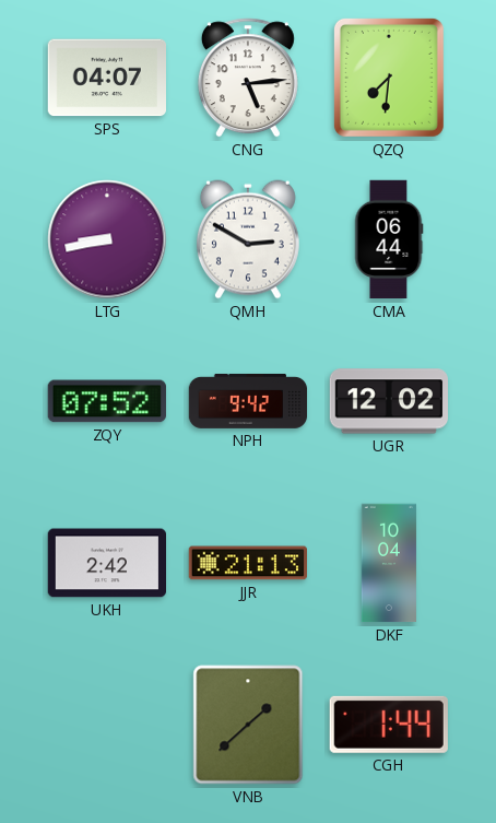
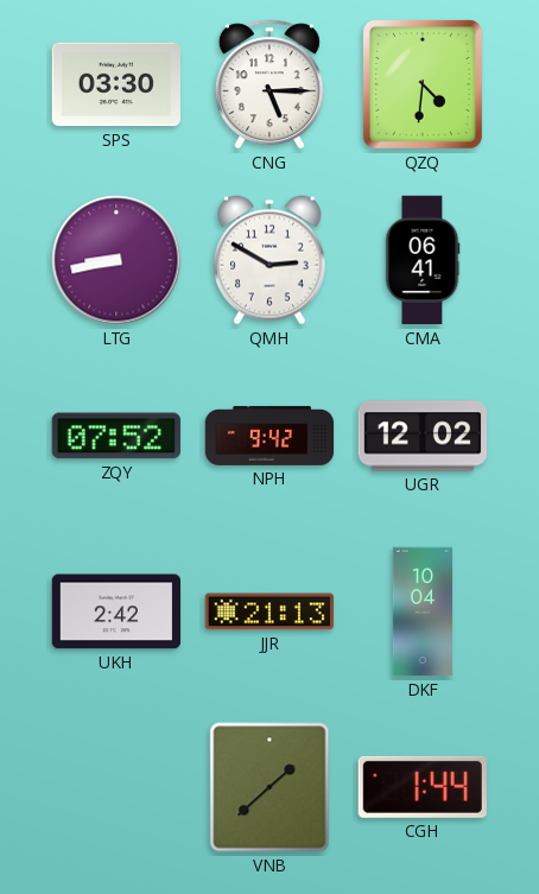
SPS: 04:07 -> 03:30 (115, 84)
CNG: 5:14 -> 5:15 (269, 84)
QZQ: 7:31 -> 4:31 (423, 84)
CMA: 06:44 -> 06:41 (423, 260)
